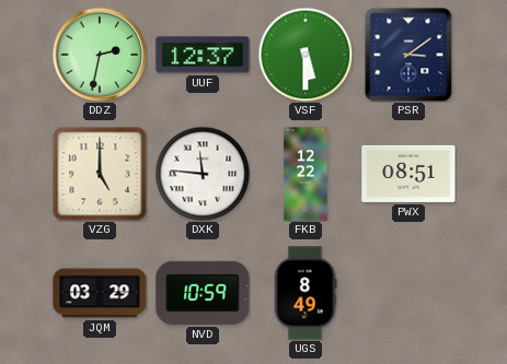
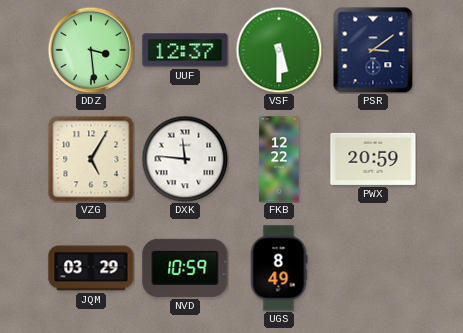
DDZ: 2:32 -> 3:29 (91, 50)
VZG: 5:00 -> 5:05 (91, 159)
PWX: 08:51 -> 20:59 (373, 159)
